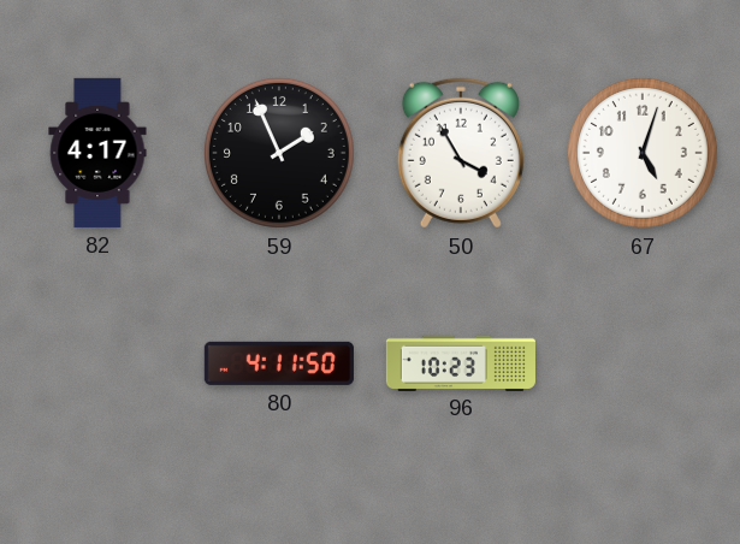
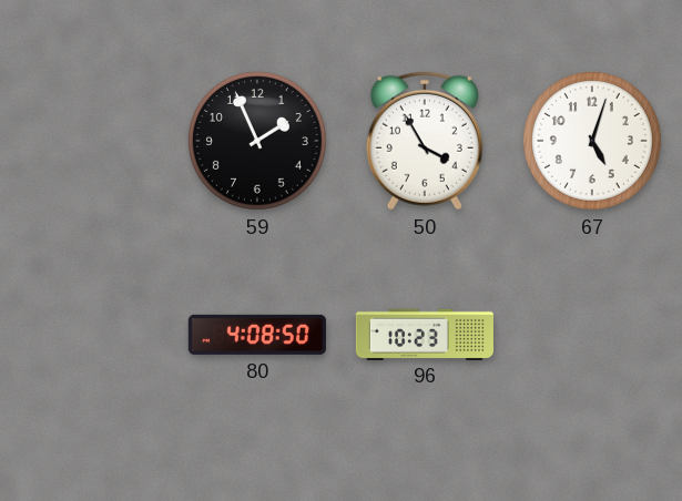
82: 4:17 -> none (97, 153)
80: 4:11 -> 4:08 (257, 335)
